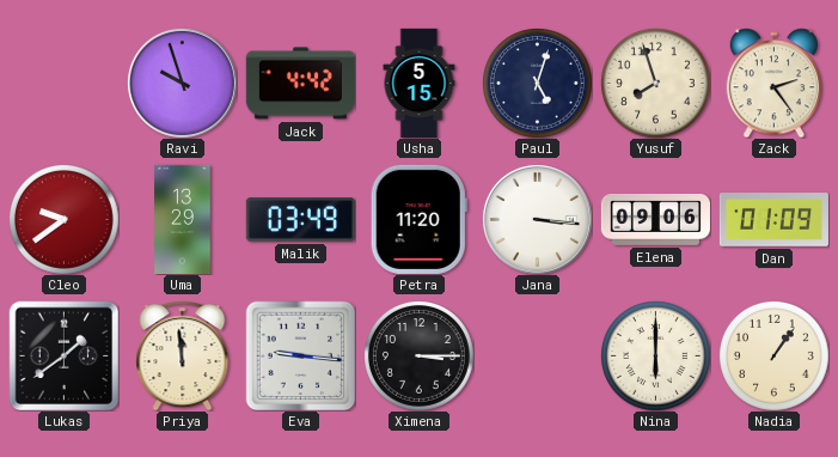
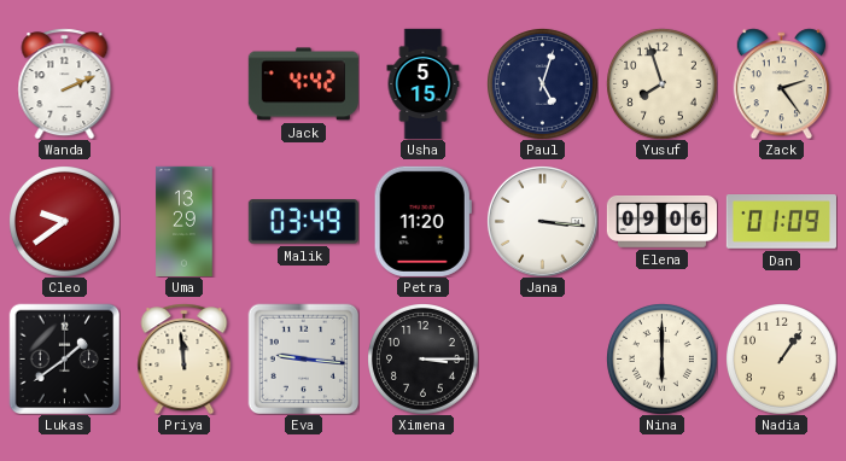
Wanda: none -> 2:11 (65, 83)
Ravi: 9:57 -> none (182, 83)
